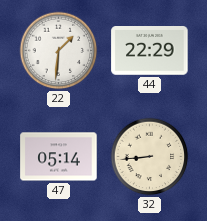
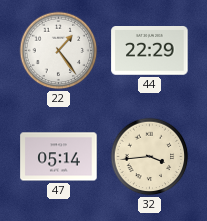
22: 1:31 -> 1:24 (59, 51)
32: 8:44 -> 3:44 (150, 157)
